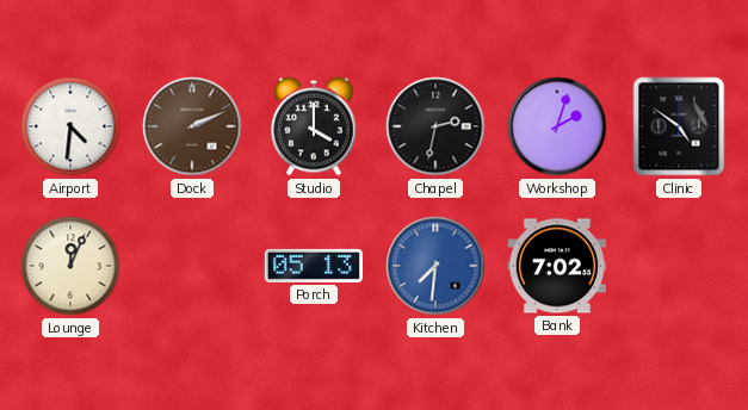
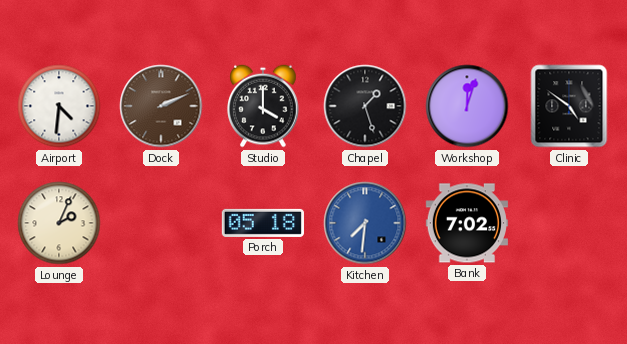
Chapel: 2:32 -> 1:27 (365, 106)
Workshop: 2:03 -> 12:03 (467, 106)
Lounge: 12:04 -> 2:04 (59, 223)
Porch: 05:13 -> 05:18 (263, 223)
